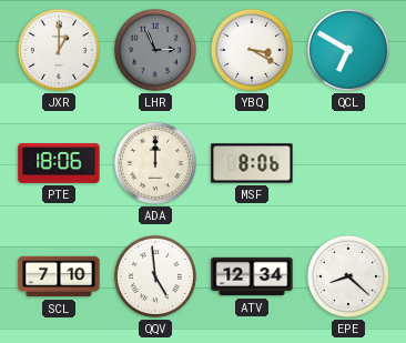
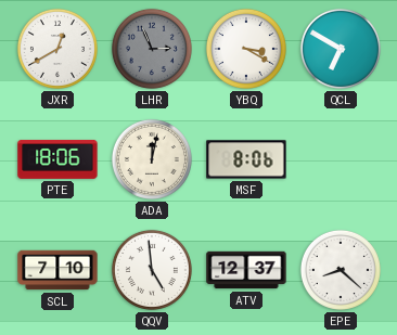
JXR: 1:00 -> 12:40 (57, 49)
ADA: 12:00 -> 12:02 (152, 159)
ATV: 12:34 -> 12:37 (246, 270)
